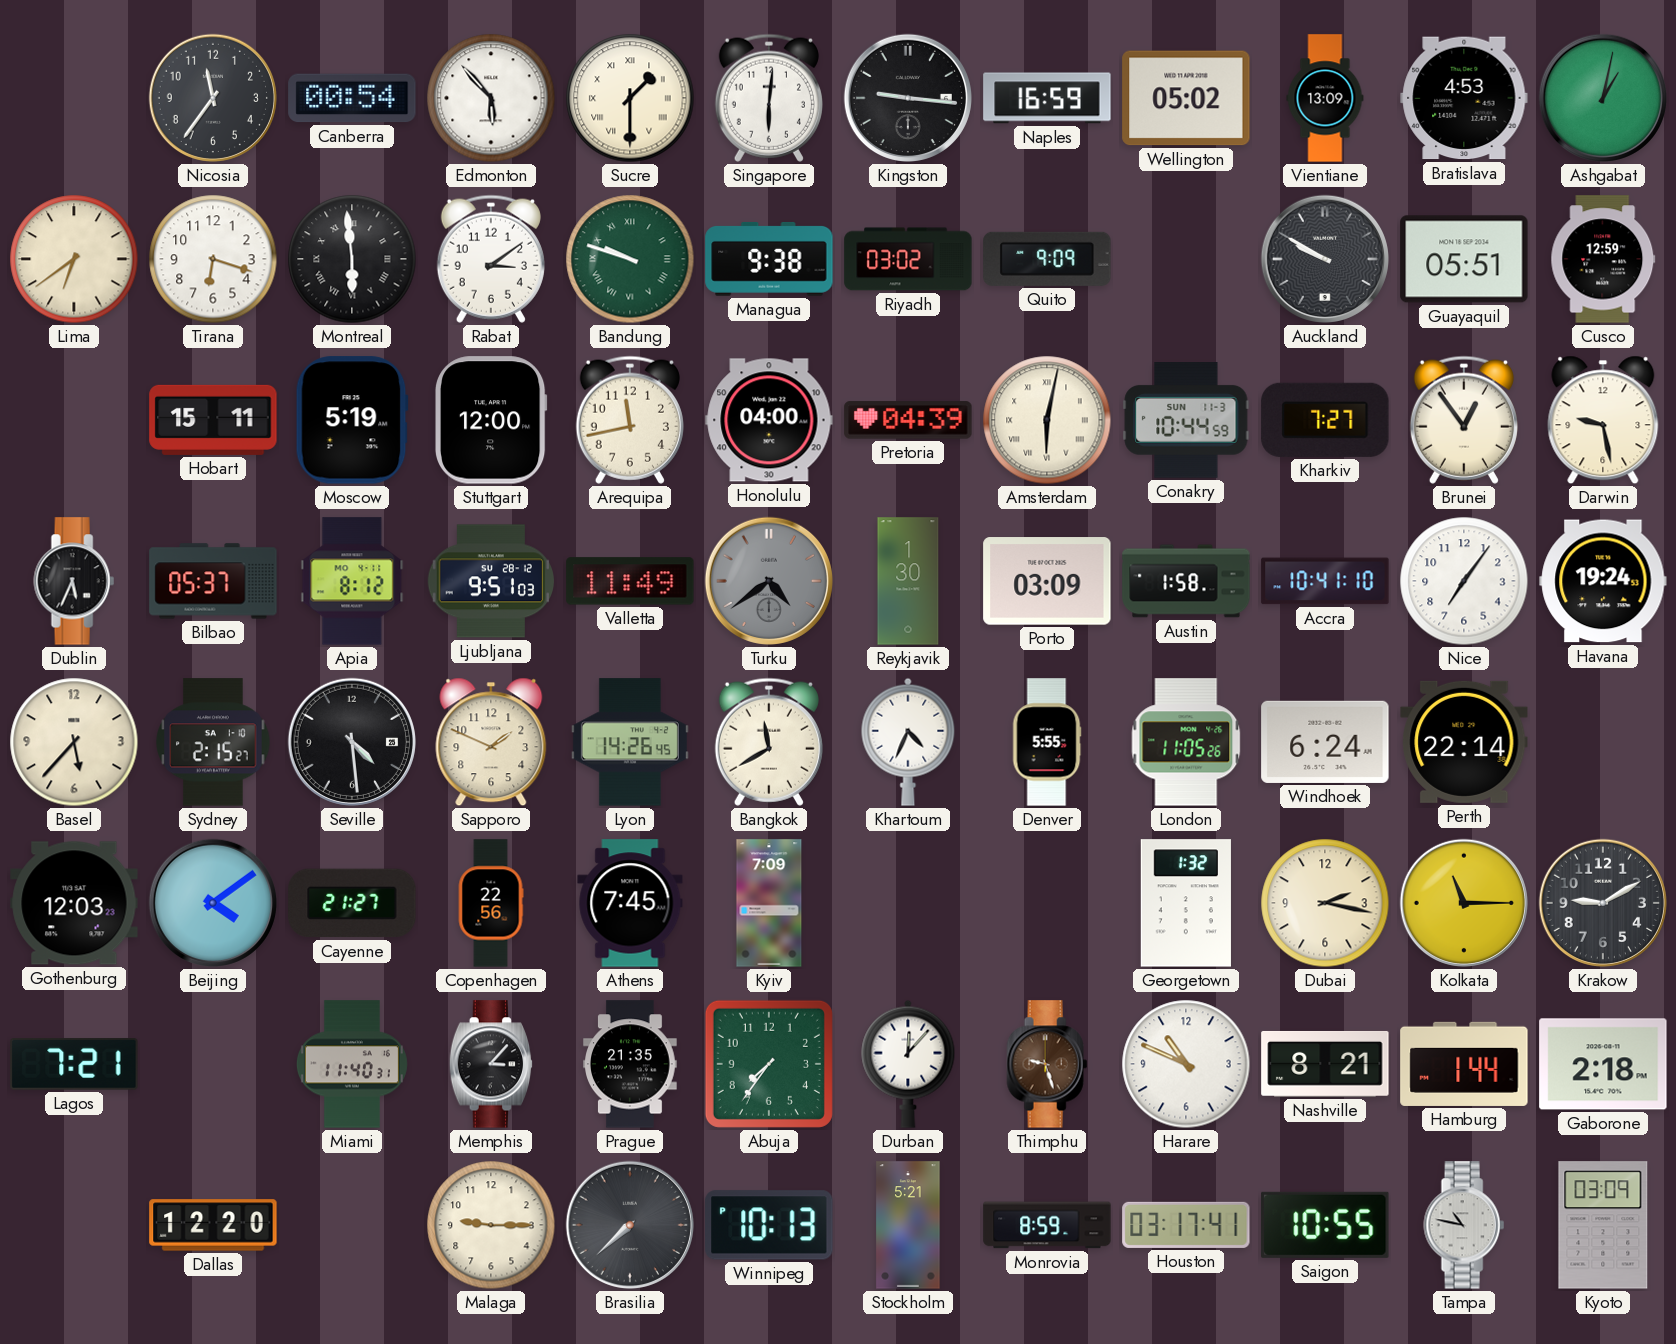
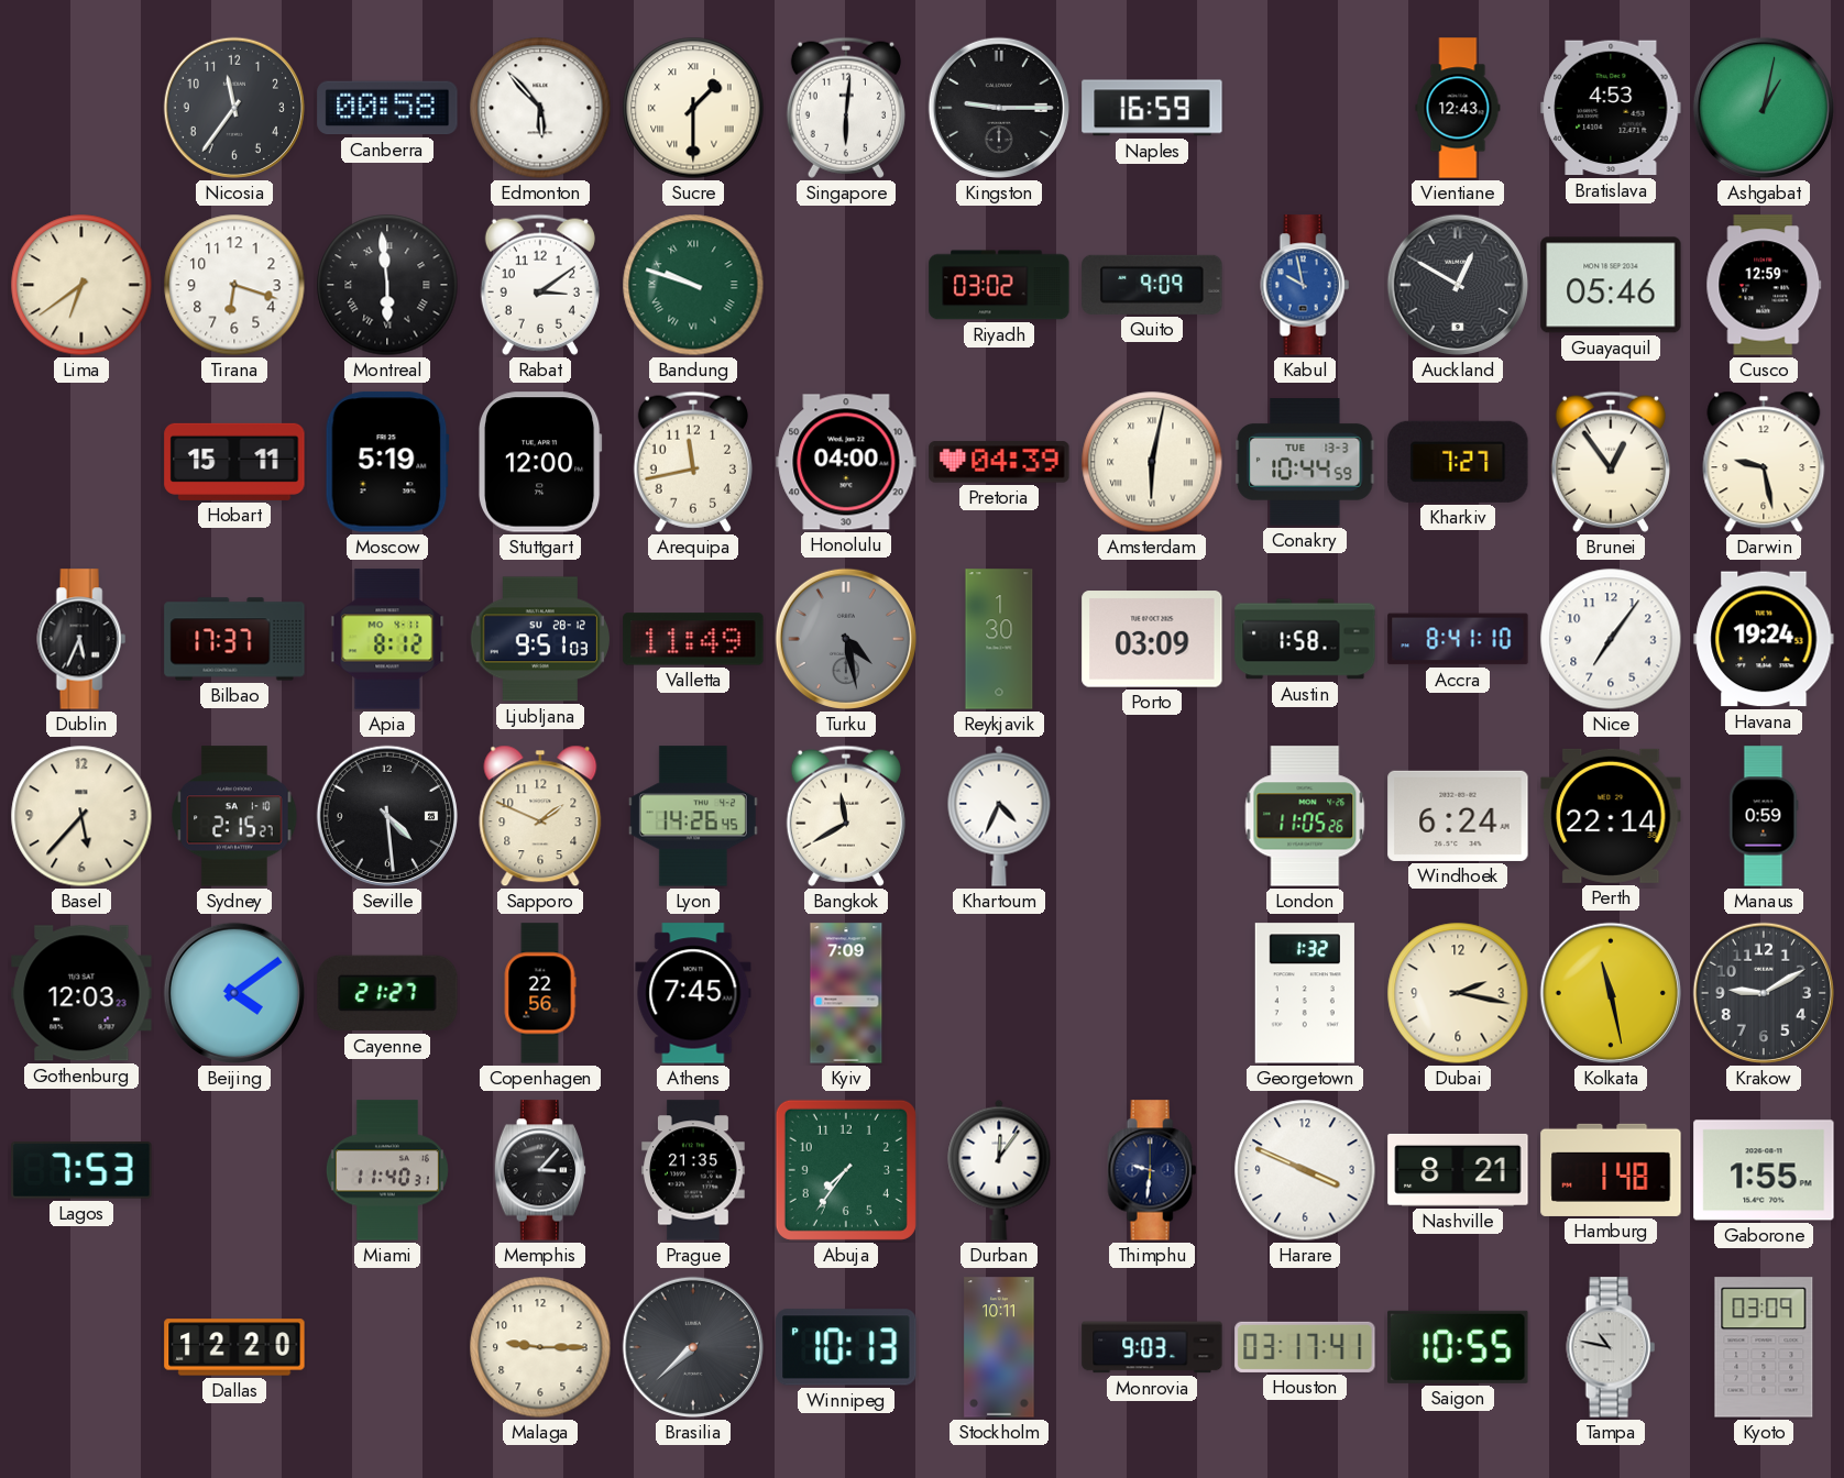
Canberra: 00:54 -> 00:58 (387, 108)
Kingston: 9:16 -> 9:15 (999, 108)
Wellington: 05:02 -> none (1186, 98)
Vientiane: 13:09 -> 12:43 (1458, 108)
Managua: 9:38 -> none (769, 259)
Kabul: none -> 9:58 (1305, 285)
Auckland: 9:50 -> 12:50 (1458, 285)
Guayaquil: 05:51 -> 05:46 (1611, 285)
Conakry date: SUN 11-3 -> TUE 13-3 (1305, 462)
Bilbao: 05:37 -> 17:37 (234, 639)
Turku: 4:39 -> 4:28 (846, 639)
Accra: 10:41 -> 8:41 (1458, 639)
Denver: 5:55 -> none (1047, 742)
Manaus: none -> 0:59 (1764, 816)
Kolkata: 11:15 -> 11:28 (1611, 993)
Lagos: 7:21 -> 7:53 (81, 1171)
Durban: 12:07 -> 12:06 (999, 1170)
Thimphu: 9:27 -> 9:31 (1152, 1170)
Thimphu dial: brown -> navy (1152, 1170)
Harare: 10:49 -> 3:49 (1305, 1170)
Hamburg: 1:44 -> 1:48 (1611, 1170)
Gaborone: 2:18 -> 1:55 (1764, 1170)
Stockholm: 5:21 -> 10:11 (999, 1347)
Monrovia: 8:59 -> 9:03 (1152, 1347)
